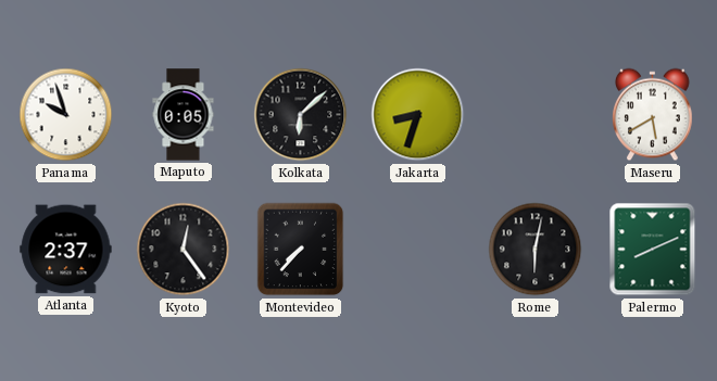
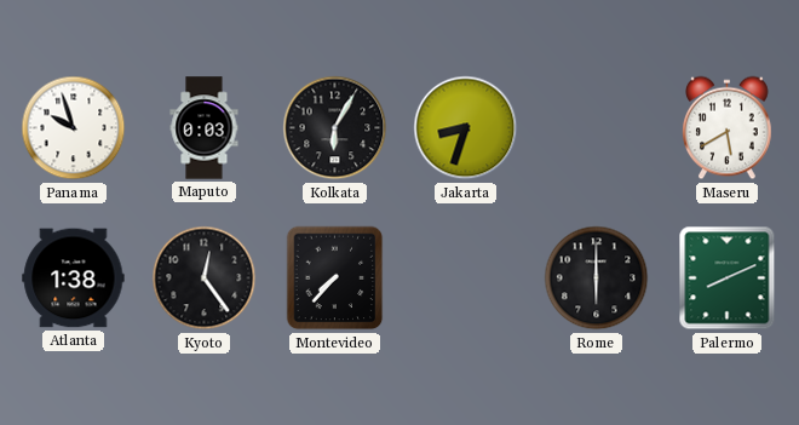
Maputo: 0:05 -> 0:03 (205, 128)
Kolkata: 6:08 -> 6:05 (335, 128)
Atlanta: 2:37 -> 1:38 (74, 278)
Rome: 6:02 -> 6:00 (597, 278)
